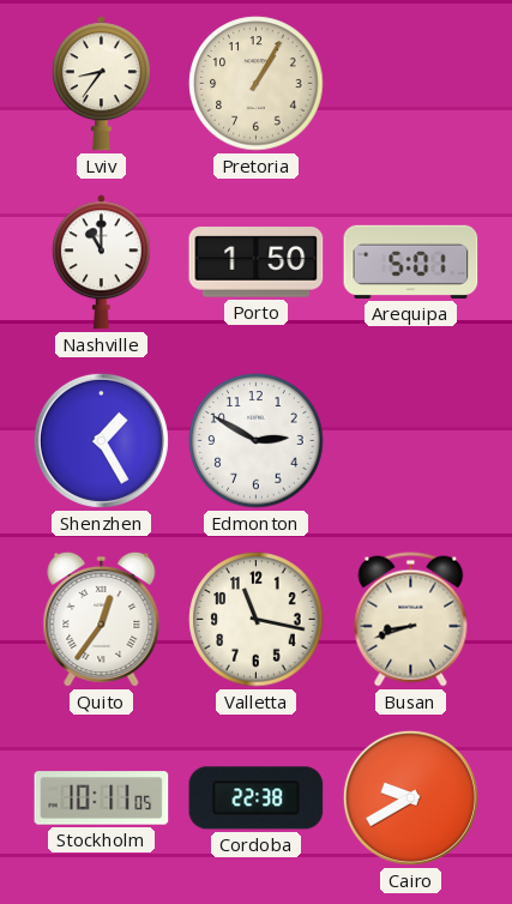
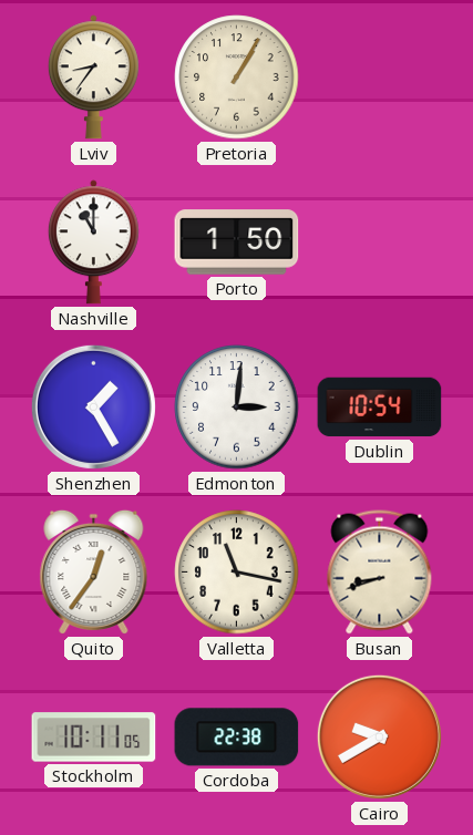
Arequipa: 5:01 -> none (411, 261)
Edmonton: 2:50 -> 3:01 (237, 408)
Dublin: none -> 10:54 (380, 408)
